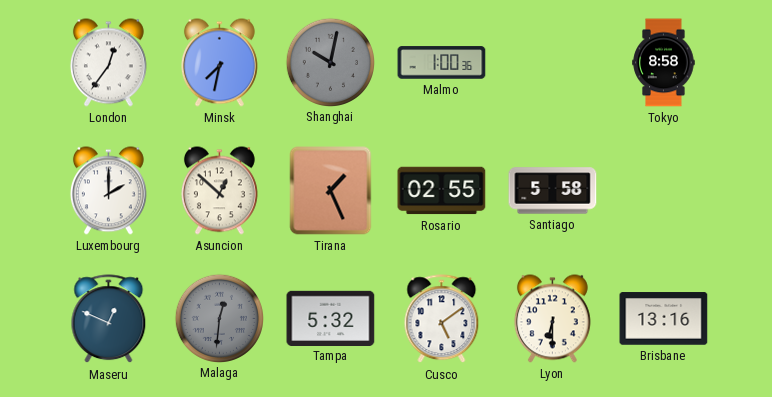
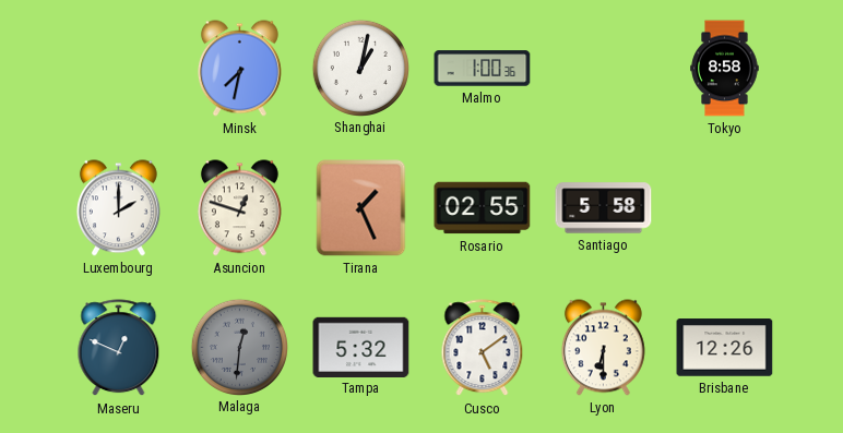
London: 12:36 -> none (108, 63)
Shanghai: 10:02 -> 1:02 (360, 68)
Shanghai dial: grey -> white (360, 68)
Asuncion: 12:52 -> 12:48 (239, 208)
Brisbane: 13:16 -> 12:26 (725, 348)
